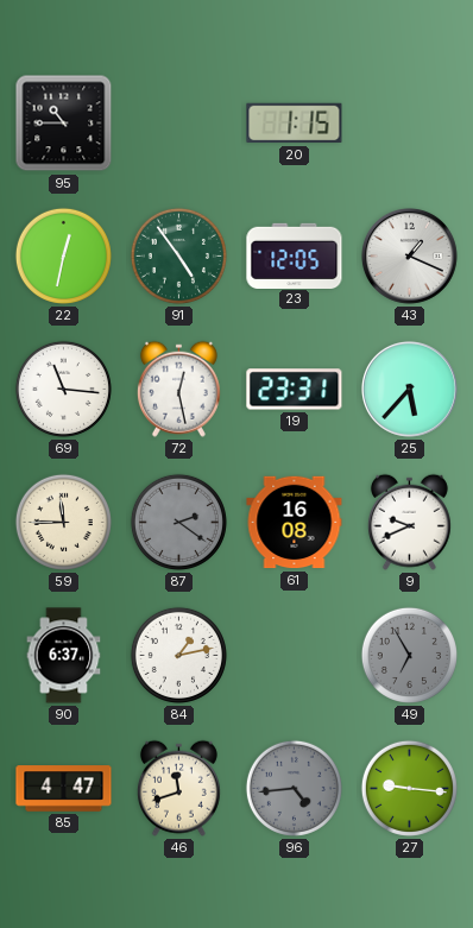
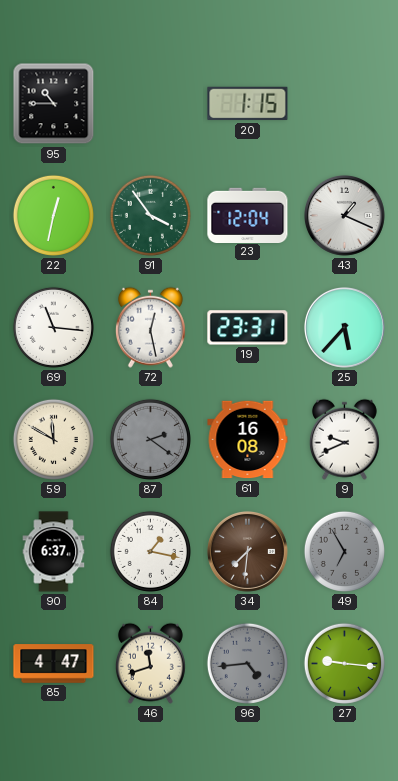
91: 4:54 -> 3:54 (150, 215)
23: 12:05 -> 12:04 (248, 215)
59: 11:45 -> 11:50 (53, 439)
84: 1:13 -> 1:17 (150, 551)
34: none -> 7:31 (247, 551)
